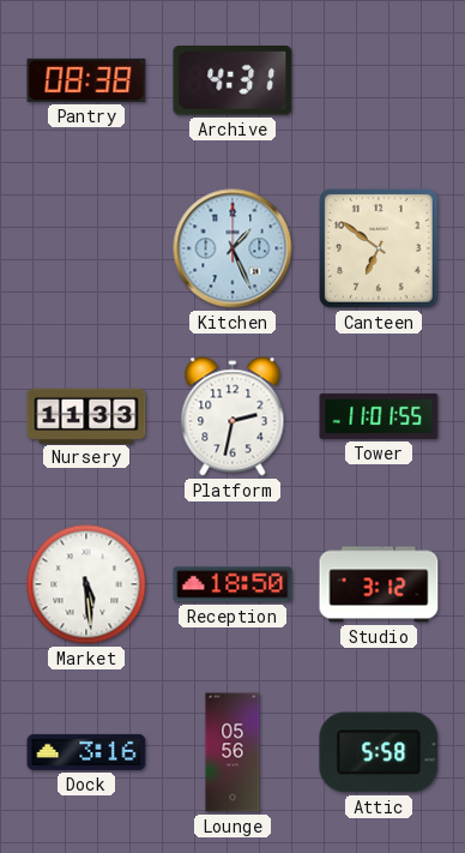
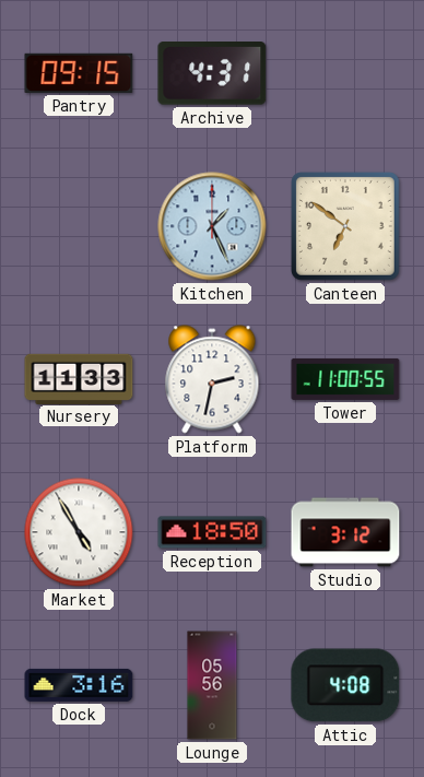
Pantry: 08:38 -> 09:15 (79, 73)
Tower: 11:01 -> 11:00 (345, 379)
Market: 5:29 -> 4:55 (79, 532)
Attic: 5:58 -> 4:08 (345, 685)
